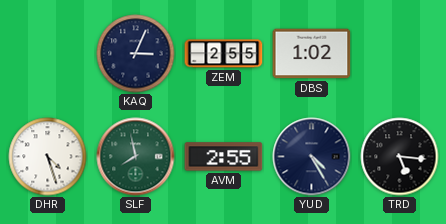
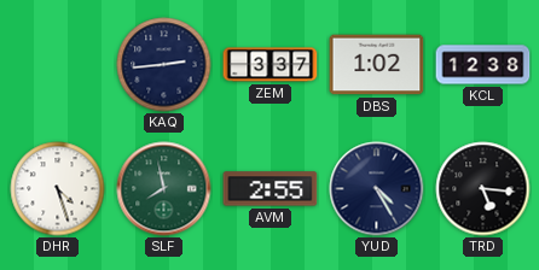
KAQ: 3:04 -> 2:44 (164, 65)
ZEM: 2:55 -> 3:37 (271, 65)
KCL: none -> 12:38 (483, 65)
